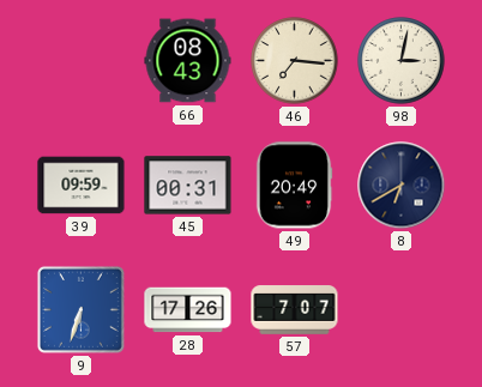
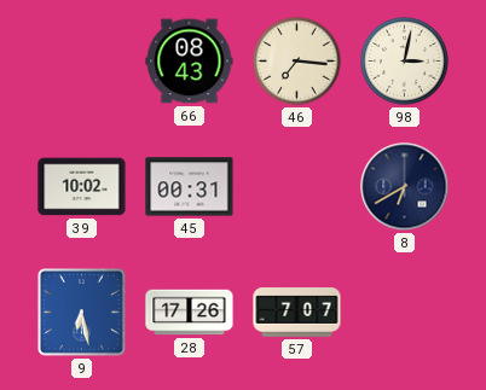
39: 09:59 -> 10:02 (82, 187)
49: 20:49 -> none (294, 186)
9: 6:33 -> 6:28 (81, 312)
